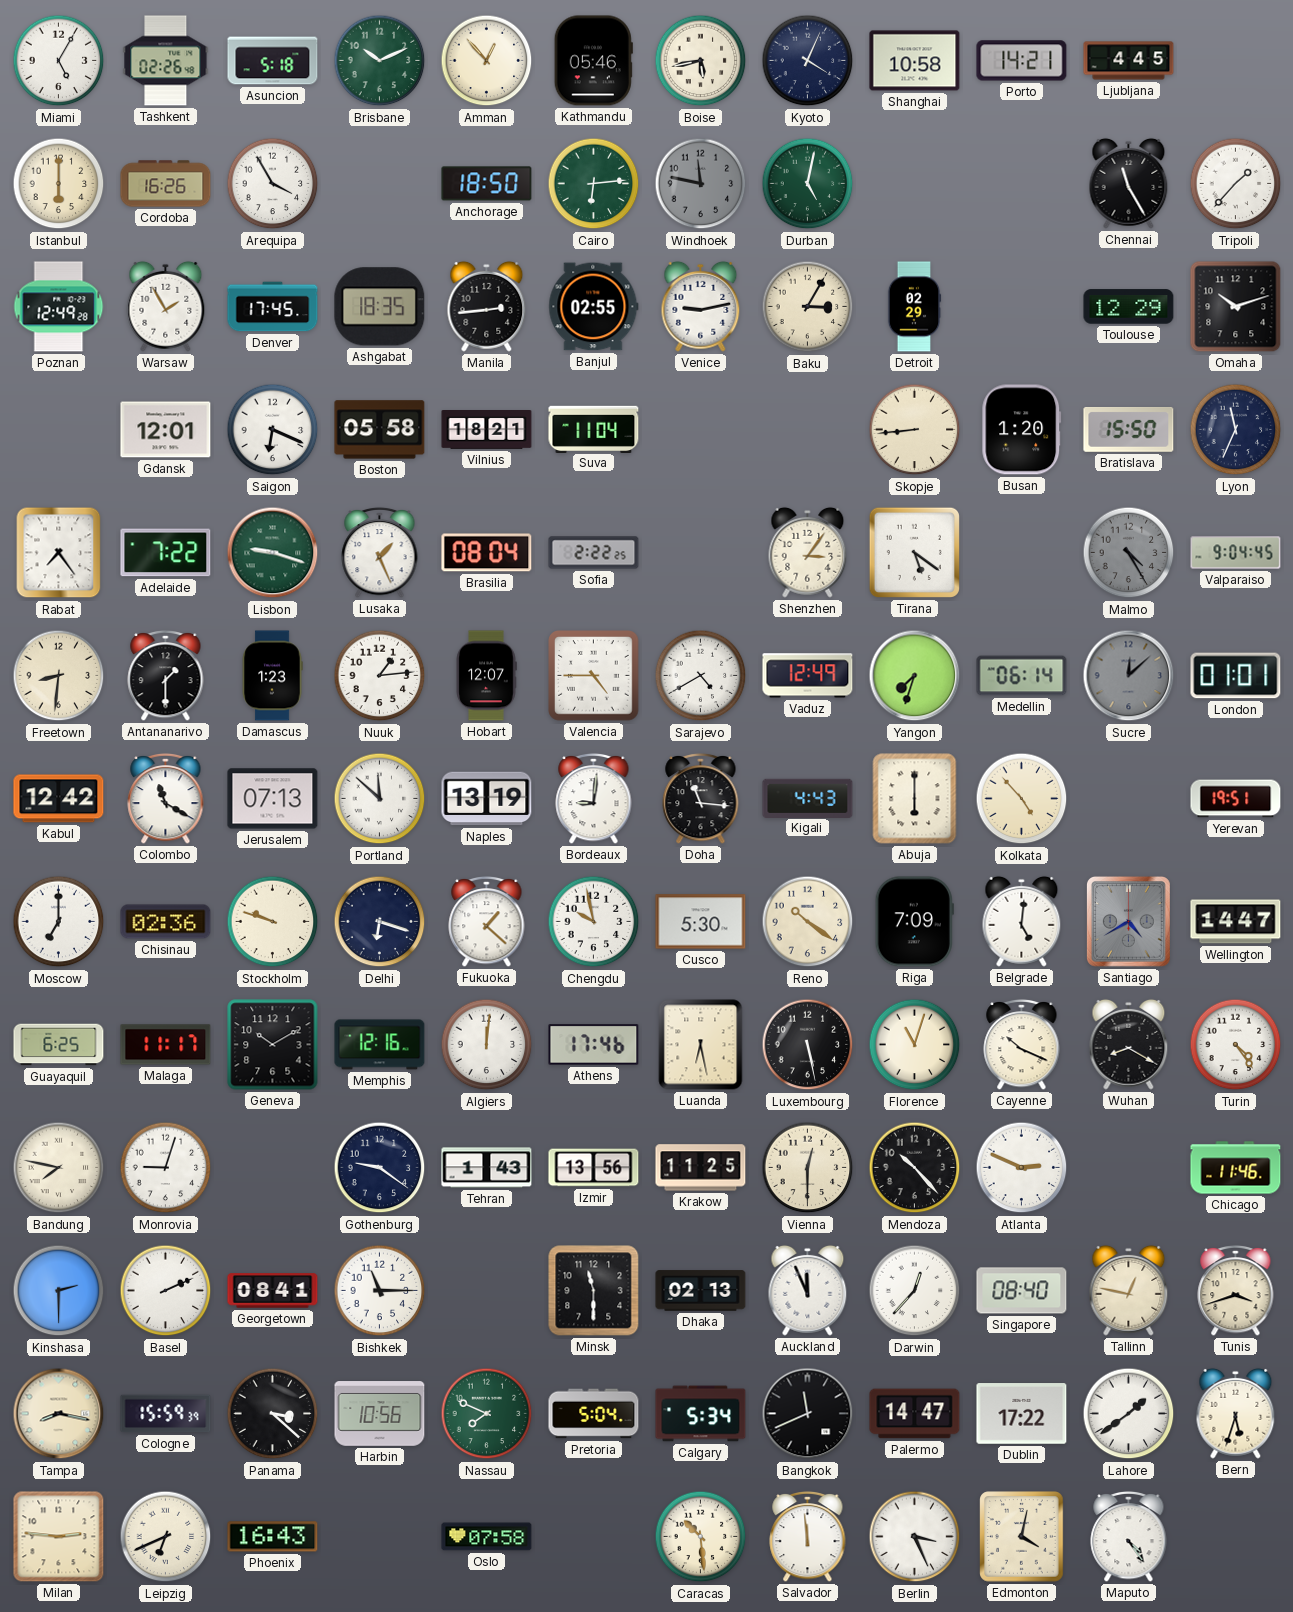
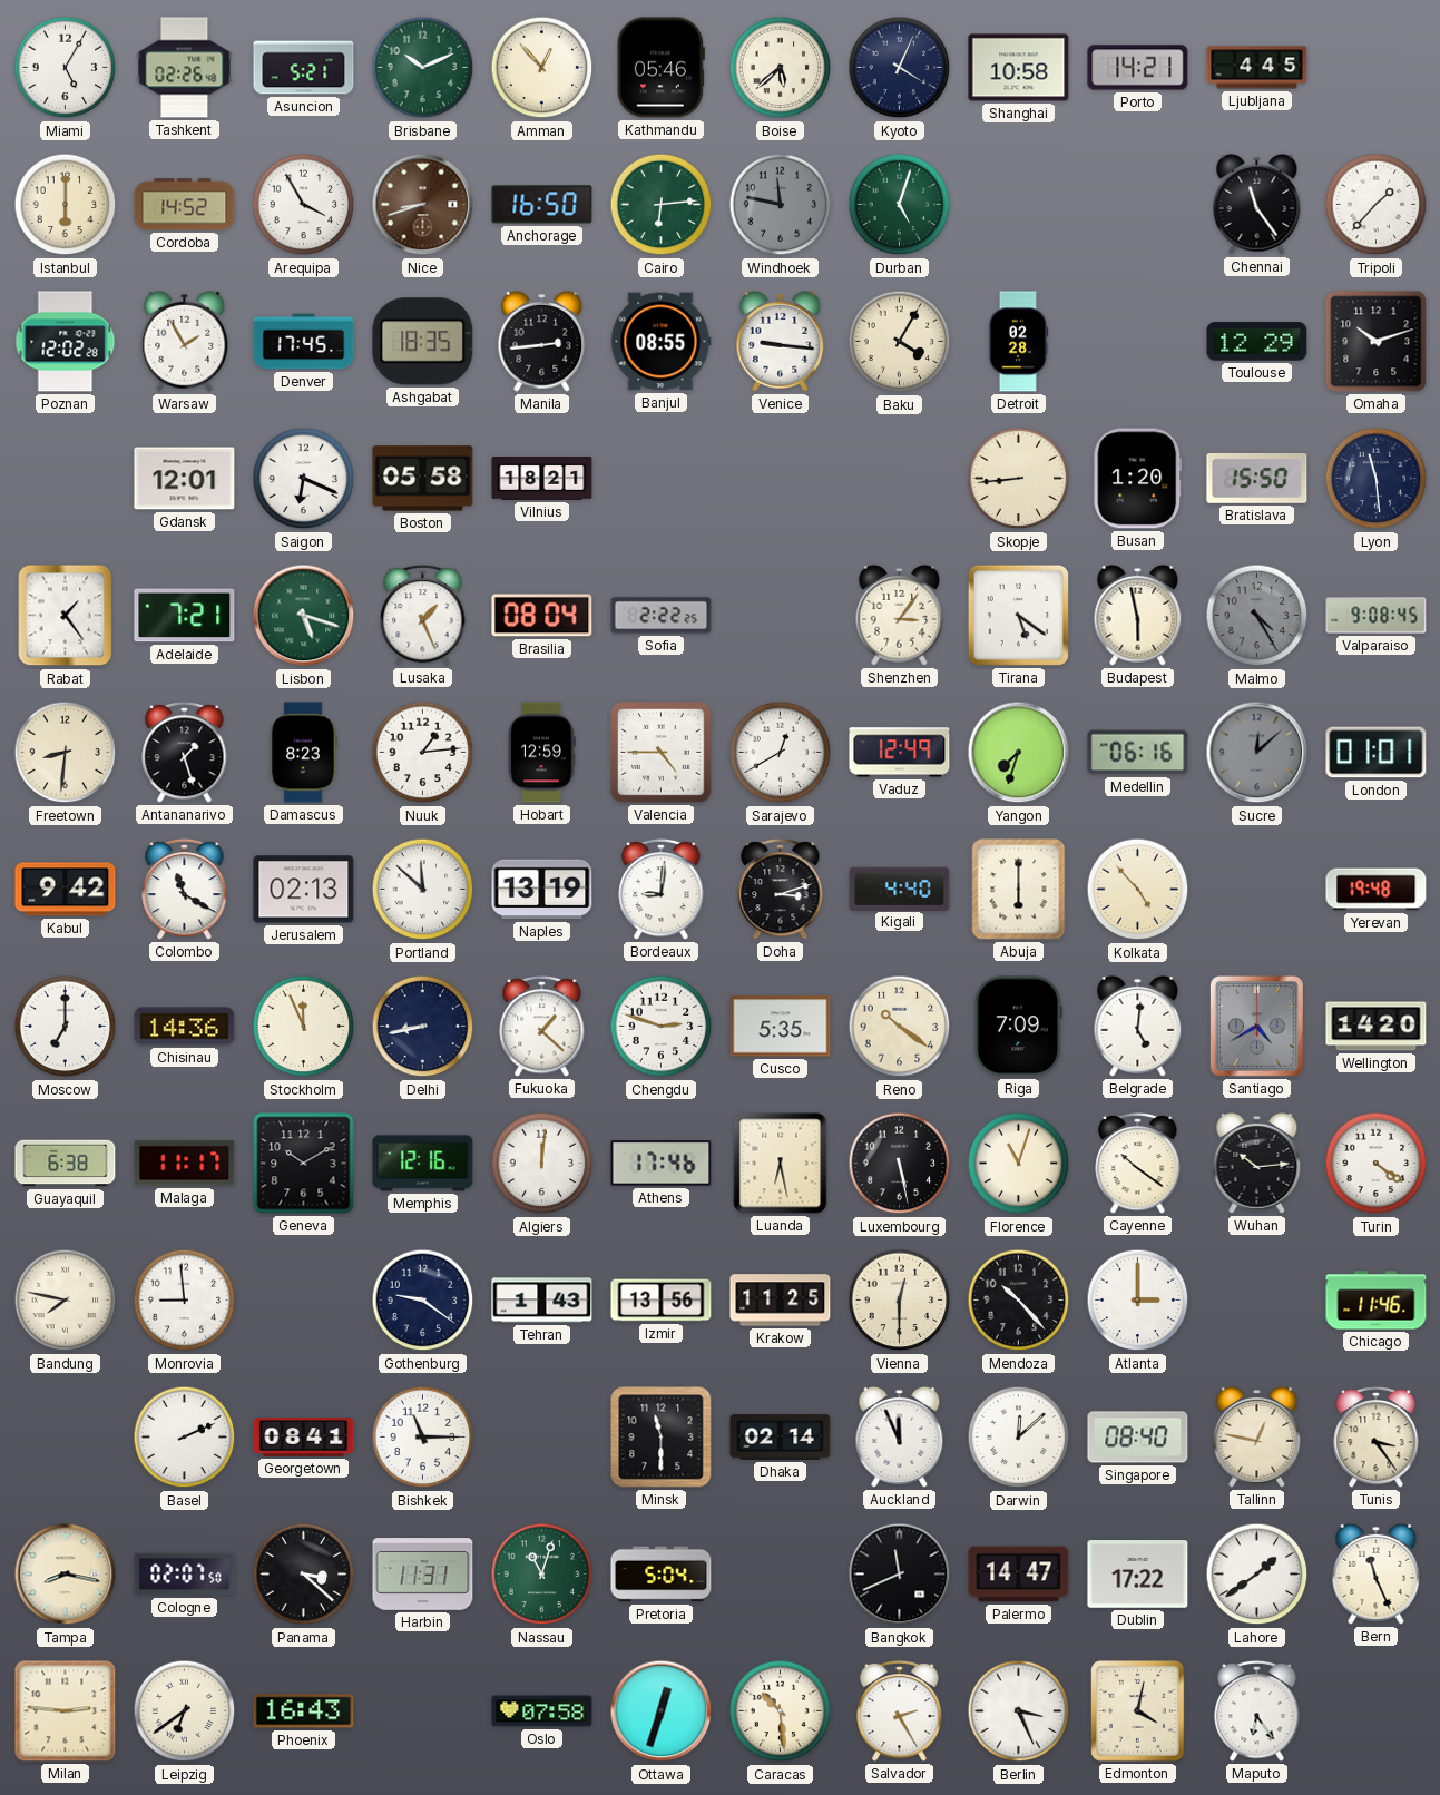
Asuncion: 5:18 -> 5:21 (304, 68)
Boise: 5:43 -> 5:38 (781, 68)
Cordoba: 16:26 -> 14:52 (185, 205)
Nice: none -> 8:42 (423, 205)
Anchorage: 18:50 -> 16:50 (542, 205)
Durban: 5:02 -> 5:03 (900, 205)
Chennai: 11:25 -> 11:24 (1257, 204)
Poznan: 12:49 -> 12:02 (66, 342)
Banjul: 02:55 -> 08:55 (662, 342)
Venice: 9:13 -> 9:16 (781, 341)
Baku: 3:05 -> 4:05 (900, 342)
Detroit: 02:29 -> 02:28 (1018, 342)
Suva: 11:04 -> none (594, 429)
Lyon: 11:34 -> 11:29 (1377, 479)
Rabat: 7:24 -> 1:24 (66, 616)
Adelaide: 7:22 -> 7:21 (185, 616)
Lisbon: 9:18 -> 5:18 (304, 616)
Budapest: none -> 5:58 (1138, 615)
Valparaiso: 9:04 -> 9:08 (1377, 616)
Antananarivo: 1:30 -> 1:27 (185, 752)
Damascus: 1:23 -> 8:23 (303, 753)
Hobart: 12:07 -> 12:59 (541, 753)
Sarajevo: 4:40 -> 12:40 (781, 753)
Medellin: 06:14 -> 06:16 (1138, 753)
Kabul: 12:42 -> 9:42 (66, 890)
Jerusalem: 07:13 -> 02:13 (304, 890)
Doha: 11:16 -> 3:12 (781, 889)
Kigali: 4:43 -> 4:40 (900, 889)
Yerevan: 19:51 -> 19:48 (1377, 890)
Chisinau: 02:36 -> 14:36 (185, 1027)
Stockholm: 9:48 -> 11:56 (304, 1027)
Delhi: 6:18 -> 8:43 (423, 1027)
Chengdu: 9:58 -> 2:48 (662, 1027)
Cusco: 5:30 -> 5:35 (781, 1027)
Wellington: 14:47 -> 14:20 (1377, 1027)
Guayaquil: 6:25 -> 6:38 (66, 1164)
Cayenne: 10:19 -> 10:21 (1138, 1163)
Wuhan: 8:20 -> 10:14 (1257, 1163)
Turin: 4:24 -> 4:21 (1377, 1164)
Monrovia: 9:03 -> 8:59 (185, 1301)
Atlanta: 2:49 -> 3:00 (1138, 1301)
Kinshasa: 2:30 -> none (59, 1291)
Dhaka: 02:13 -> 02:14 (781, 1438)
Darwin: 12:37 -> 12:08 (1019, 1438)
Tunis: 3:42 -> 3:24 (1377, 1436)
Cologne: 15:59 -> 02:07 (185, 1575)
Harbin: 10:56 -> 11:31 (423, 1575)
Nassau: 7:49 -> 11:03 (542, 1575)
Calgary: 5:34 -> none (701, 1414)
Bern: 5:33 -> 11:26 (1377, 1573)
Leipzig: 6:41 -> 6:39 (185, 1711)
Ottawa: none -> 12:33 (662, 1711)
Salvador: 11:59 -> 2:25 (900, 1710)
Maputo: 4:24 -> 6:24 (1257, 1710)
